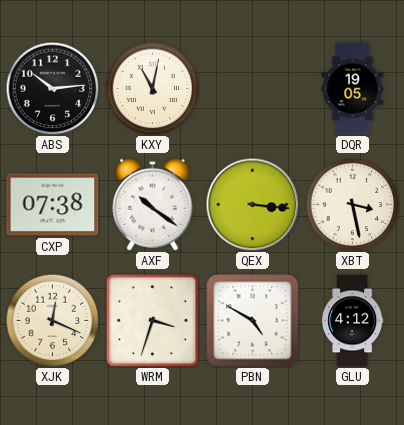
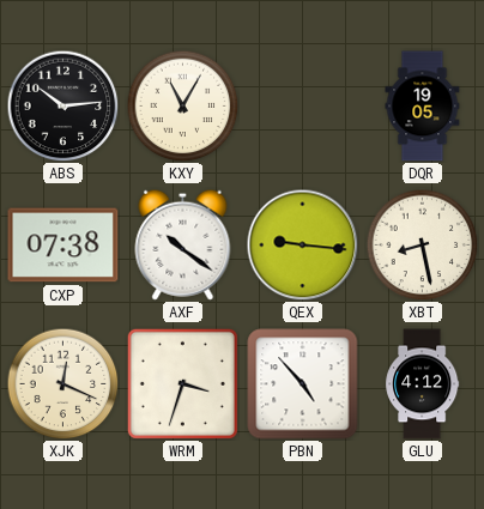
KXY: 11:02 -> 11:05 (182, 105)
QEX: 3:16 -> 9:16 (302, 244)
XBT: 3:28 -> 8:28 (422, 244)
PBN: 4:50 -> 4:53 (303, 384)
